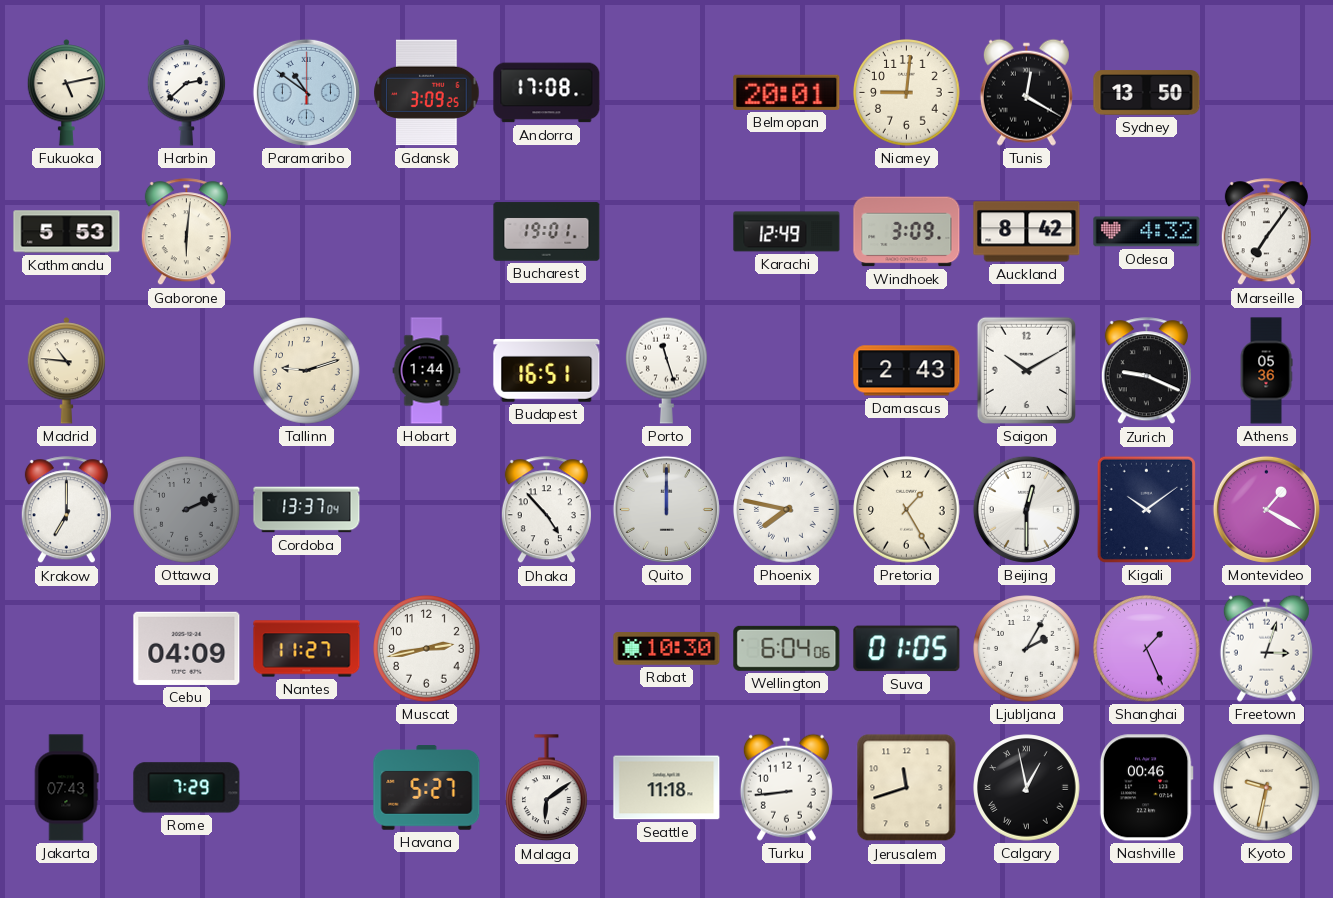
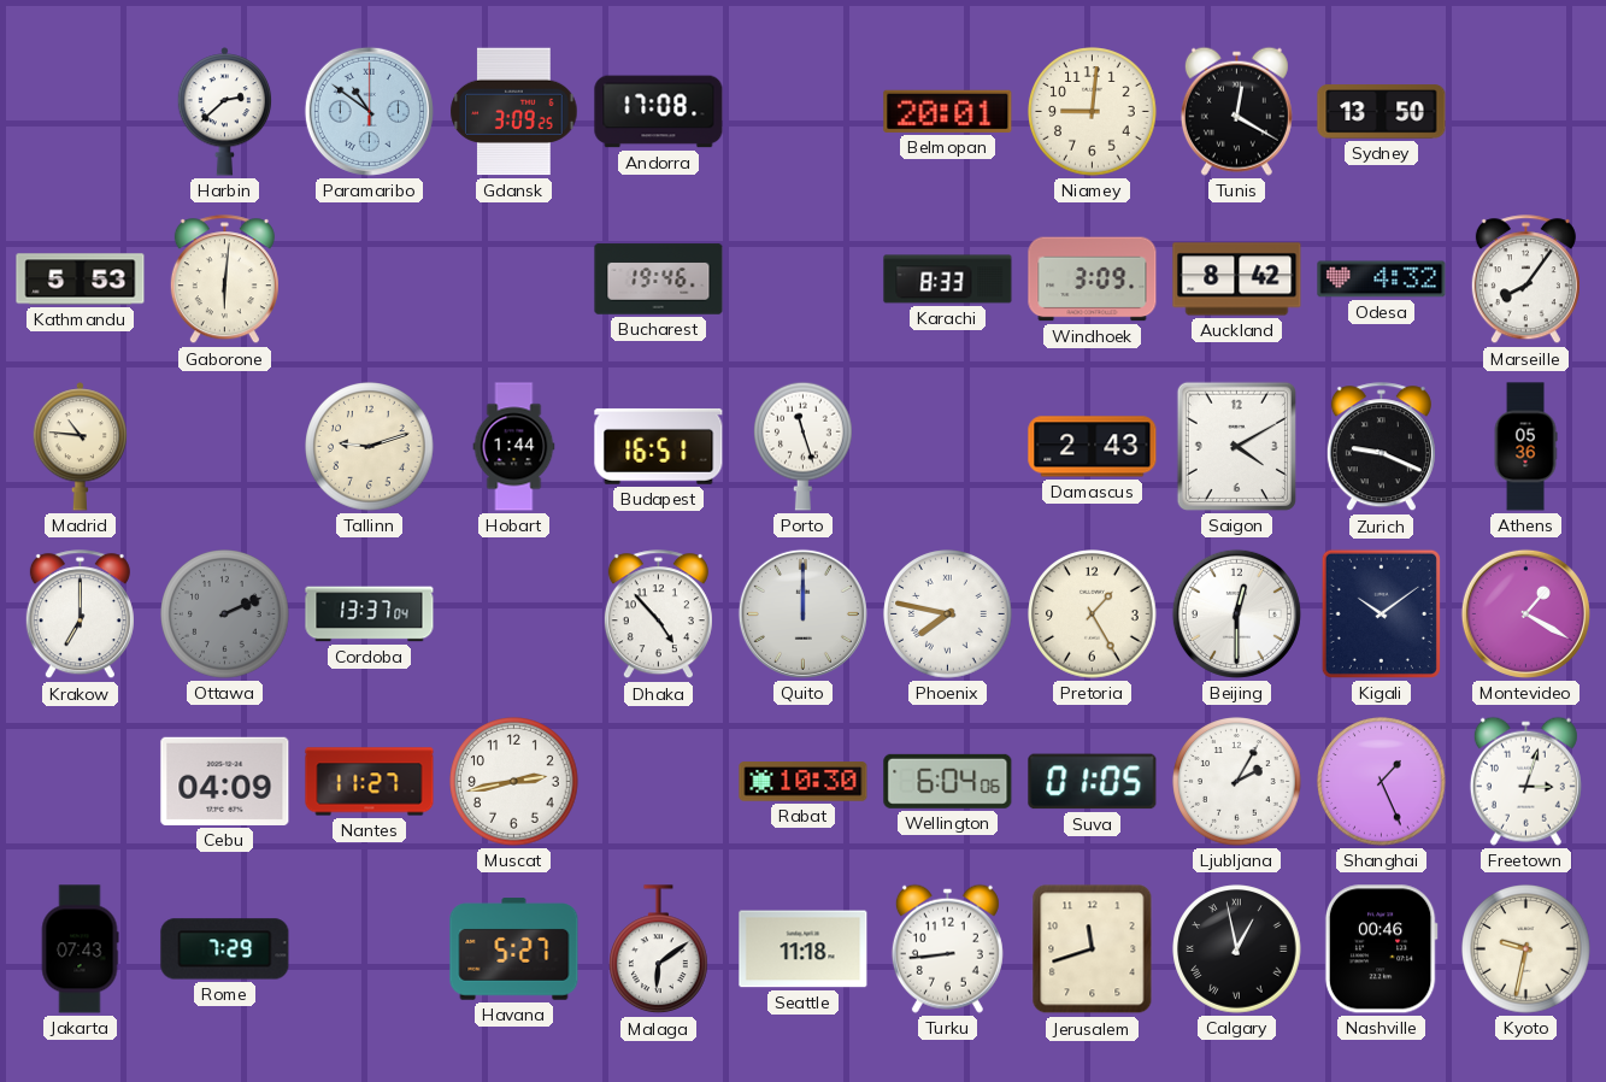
Fukuoka: 5:13 -> none (67, 93)
Bucharest: 19:01 -> 19:46 (659, 280)
Karachi: 12:49 -> 8:33 (948, 280)
Marseille: 7:06 -> 8:06 (1525, 280)
Saigon: 10:10 -> 4:10 (1236, 446)
